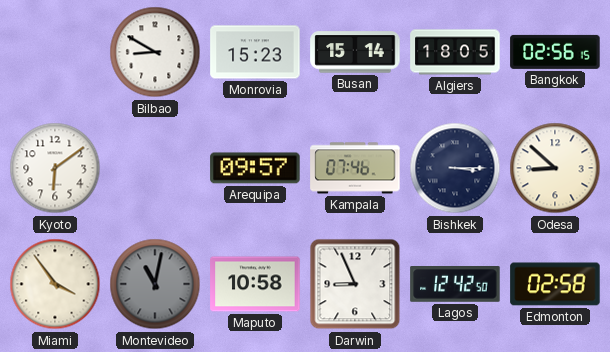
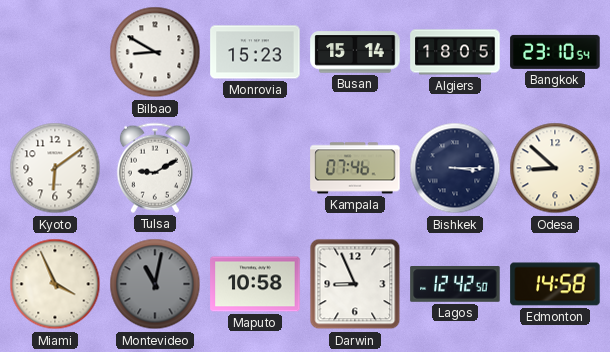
Bangkok: 02:56 -> 23:10 (555, 52)
Tulsa: none -> 9:10 (155, 168)
Arequipa: 09:57 -> none (255, 168)
Miami: 3:54 -> 3:56 (55, 284)
Edmonton: 02:58 -> 14:58 (555, 284)
